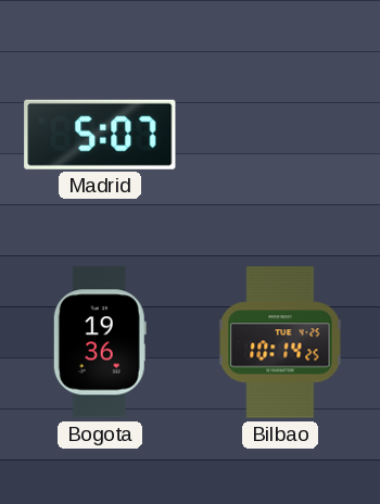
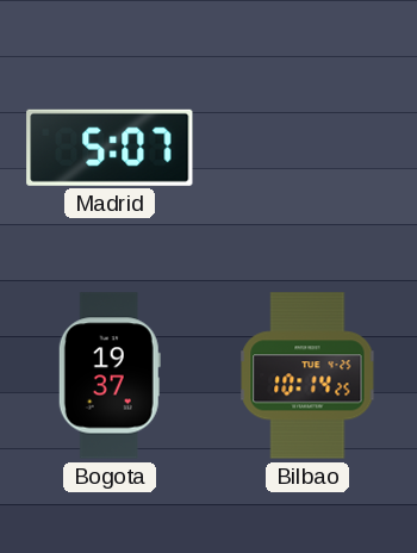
Bogota: 19:36 -> 19:37 (110, 375)
